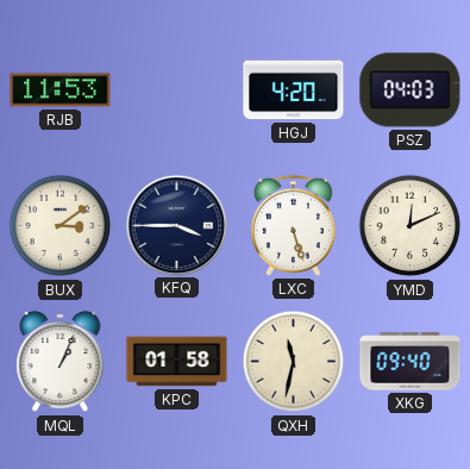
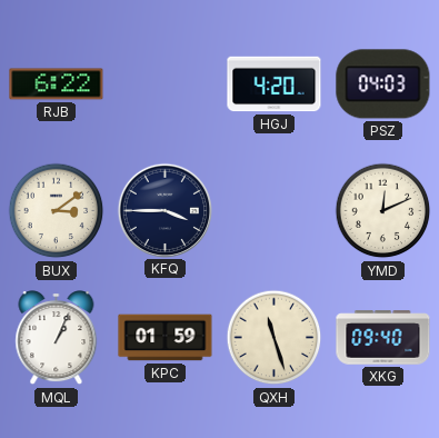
RJB: 11:53 -> 6:22 (57, 84)
LXC: 5:27 -> none (293, 225)
KPC: 01:58 -> 01:59 (166, 338)
QXH: 11:32 -> 11:27 (275, 338)
